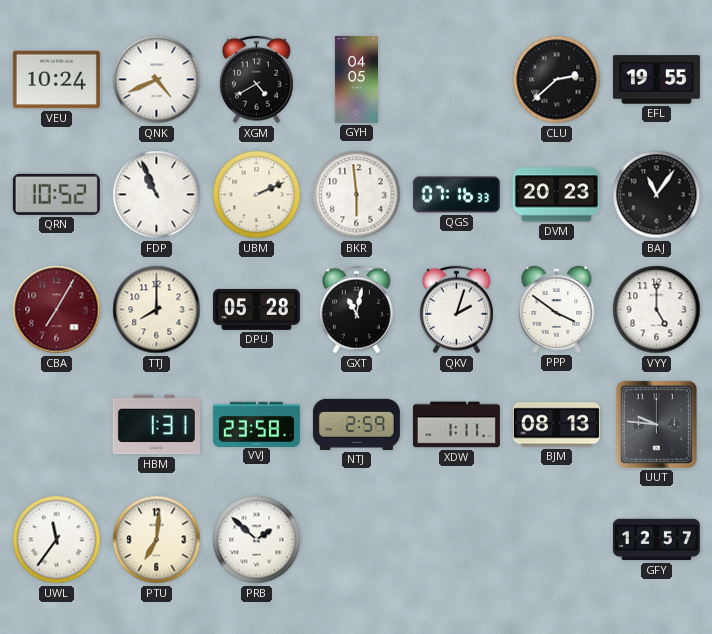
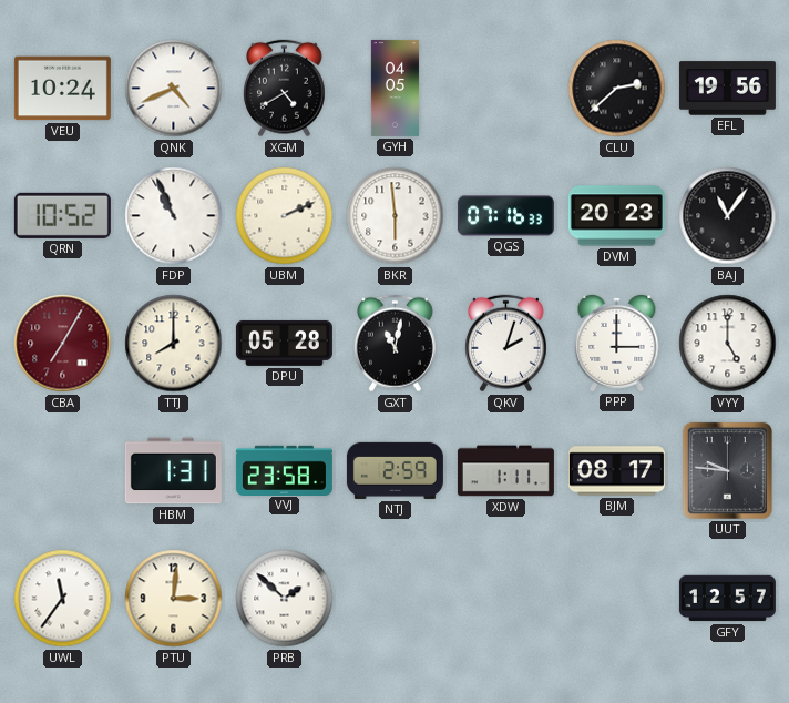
EFL: 19:55 -> 19:56 (727, 89)
PPP: 3:51 -> 3:00 (617, 343)
BJM: 08:13 -> 08:17 (616, 471)
PTU: 7:01 -> 3:01 (174, 599)
